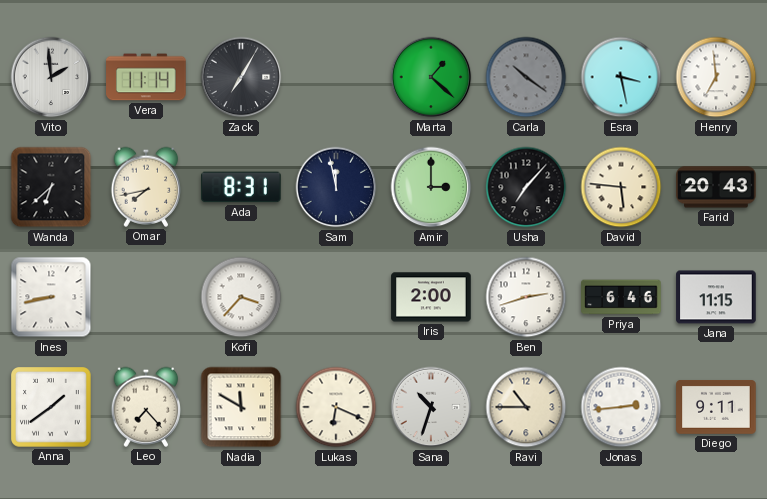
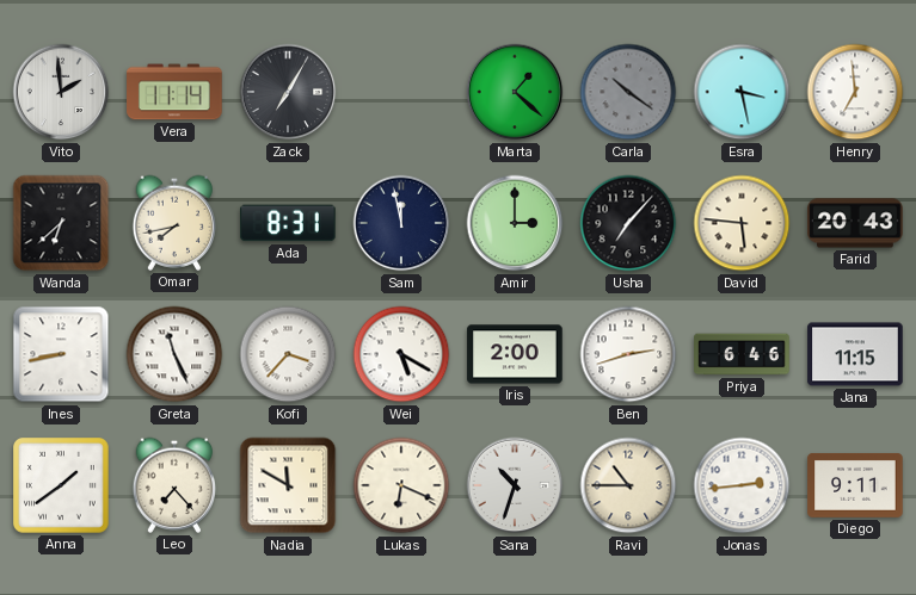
Greta: none -> 11:26 (174, 354)
Wei: none -> 5:20 (401, 354)
